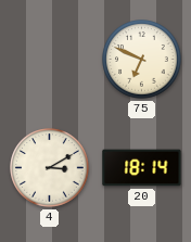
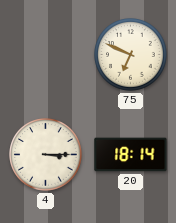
4: 3:10 -> 3:15 (46, 155)
